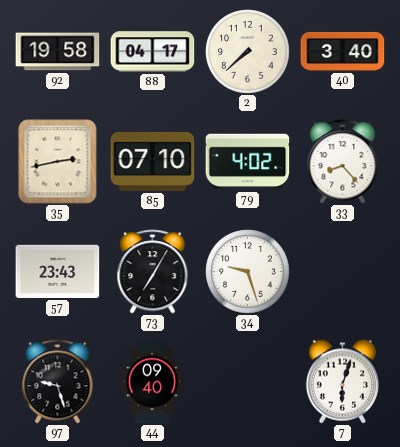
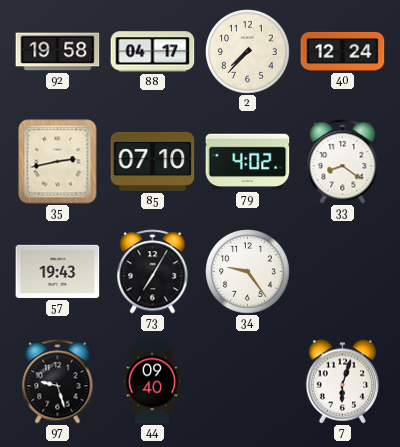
2: 7:38 -> 7:37 (248, 52)
40: 3:40 -> 12:24 (343, 51)
33: 8:23 -> 8:21 (343, 162)
57: 23:43 -> 19:43 (58, 271)
34: 9:27 -> 9:24 (248, 272)
